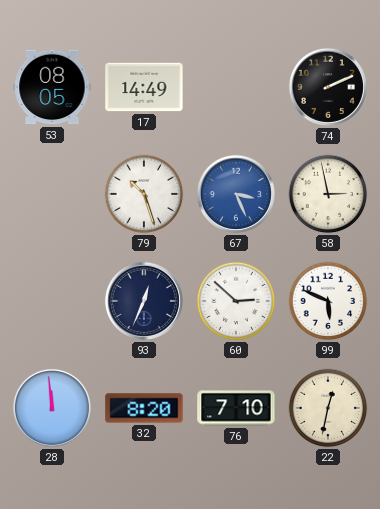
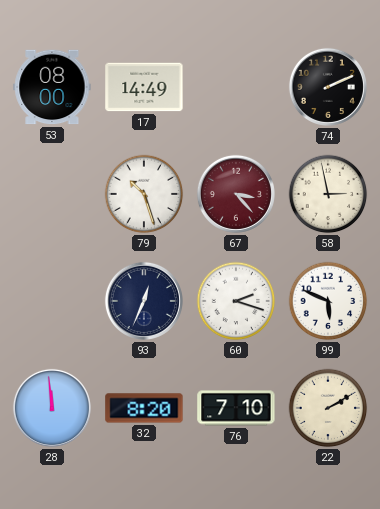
53: 08:05 -> 08:00 (52, 87)
67: 3:26 -> 3:23 (236, 194)
67 dial: blue -> burgundy (236, 194)
60: 2:52 -> 2:18 (236, 301)
22: 12:32 -> 2:10 (328, 408)
